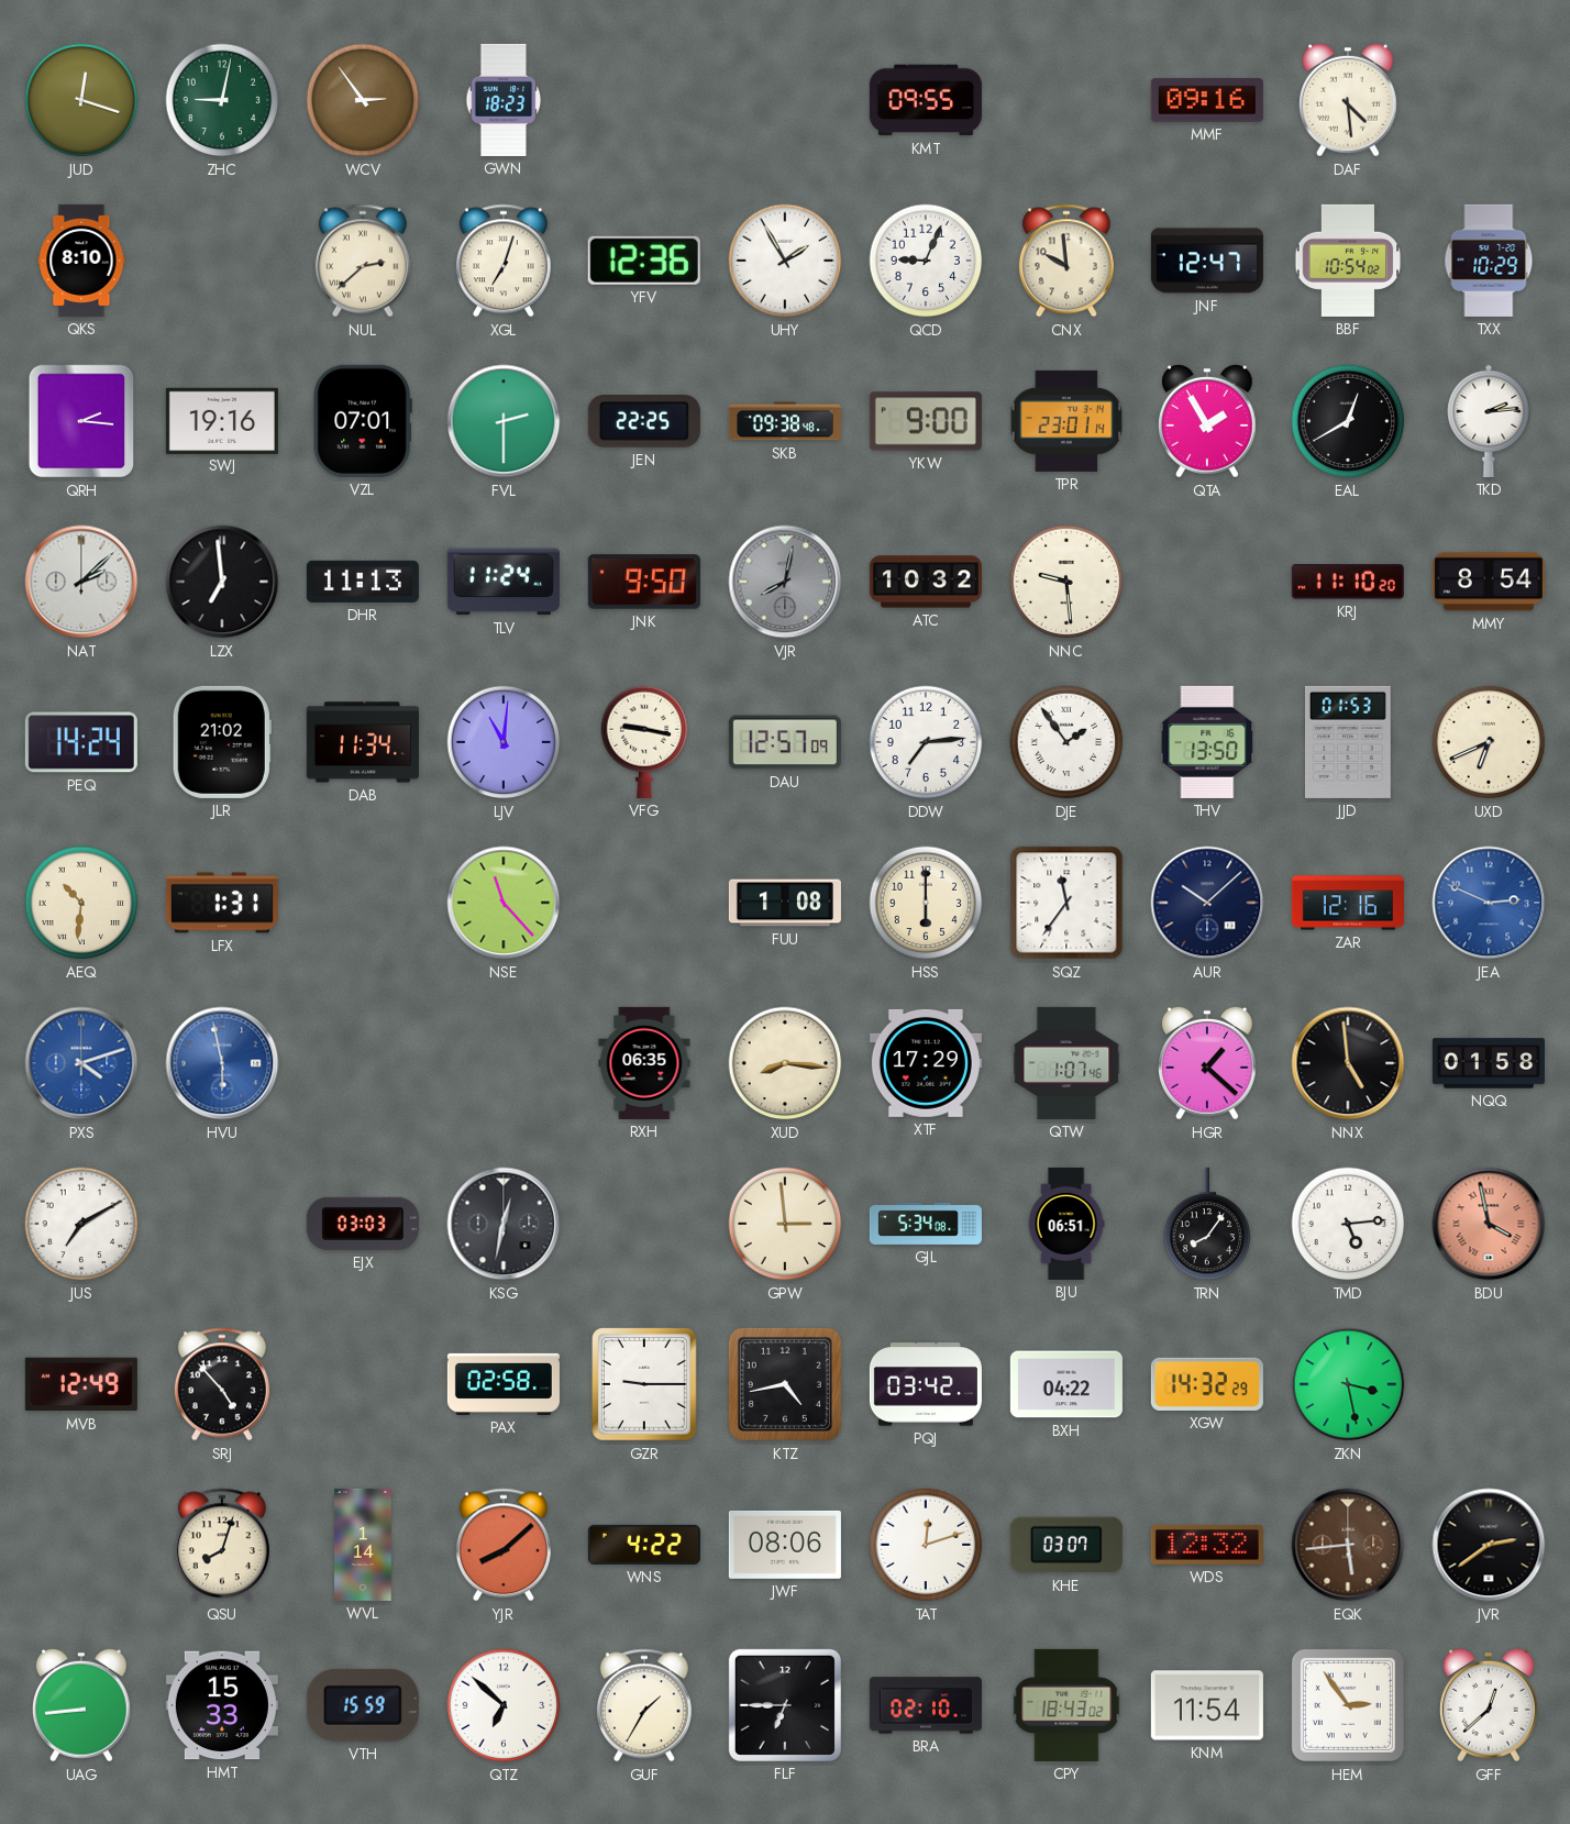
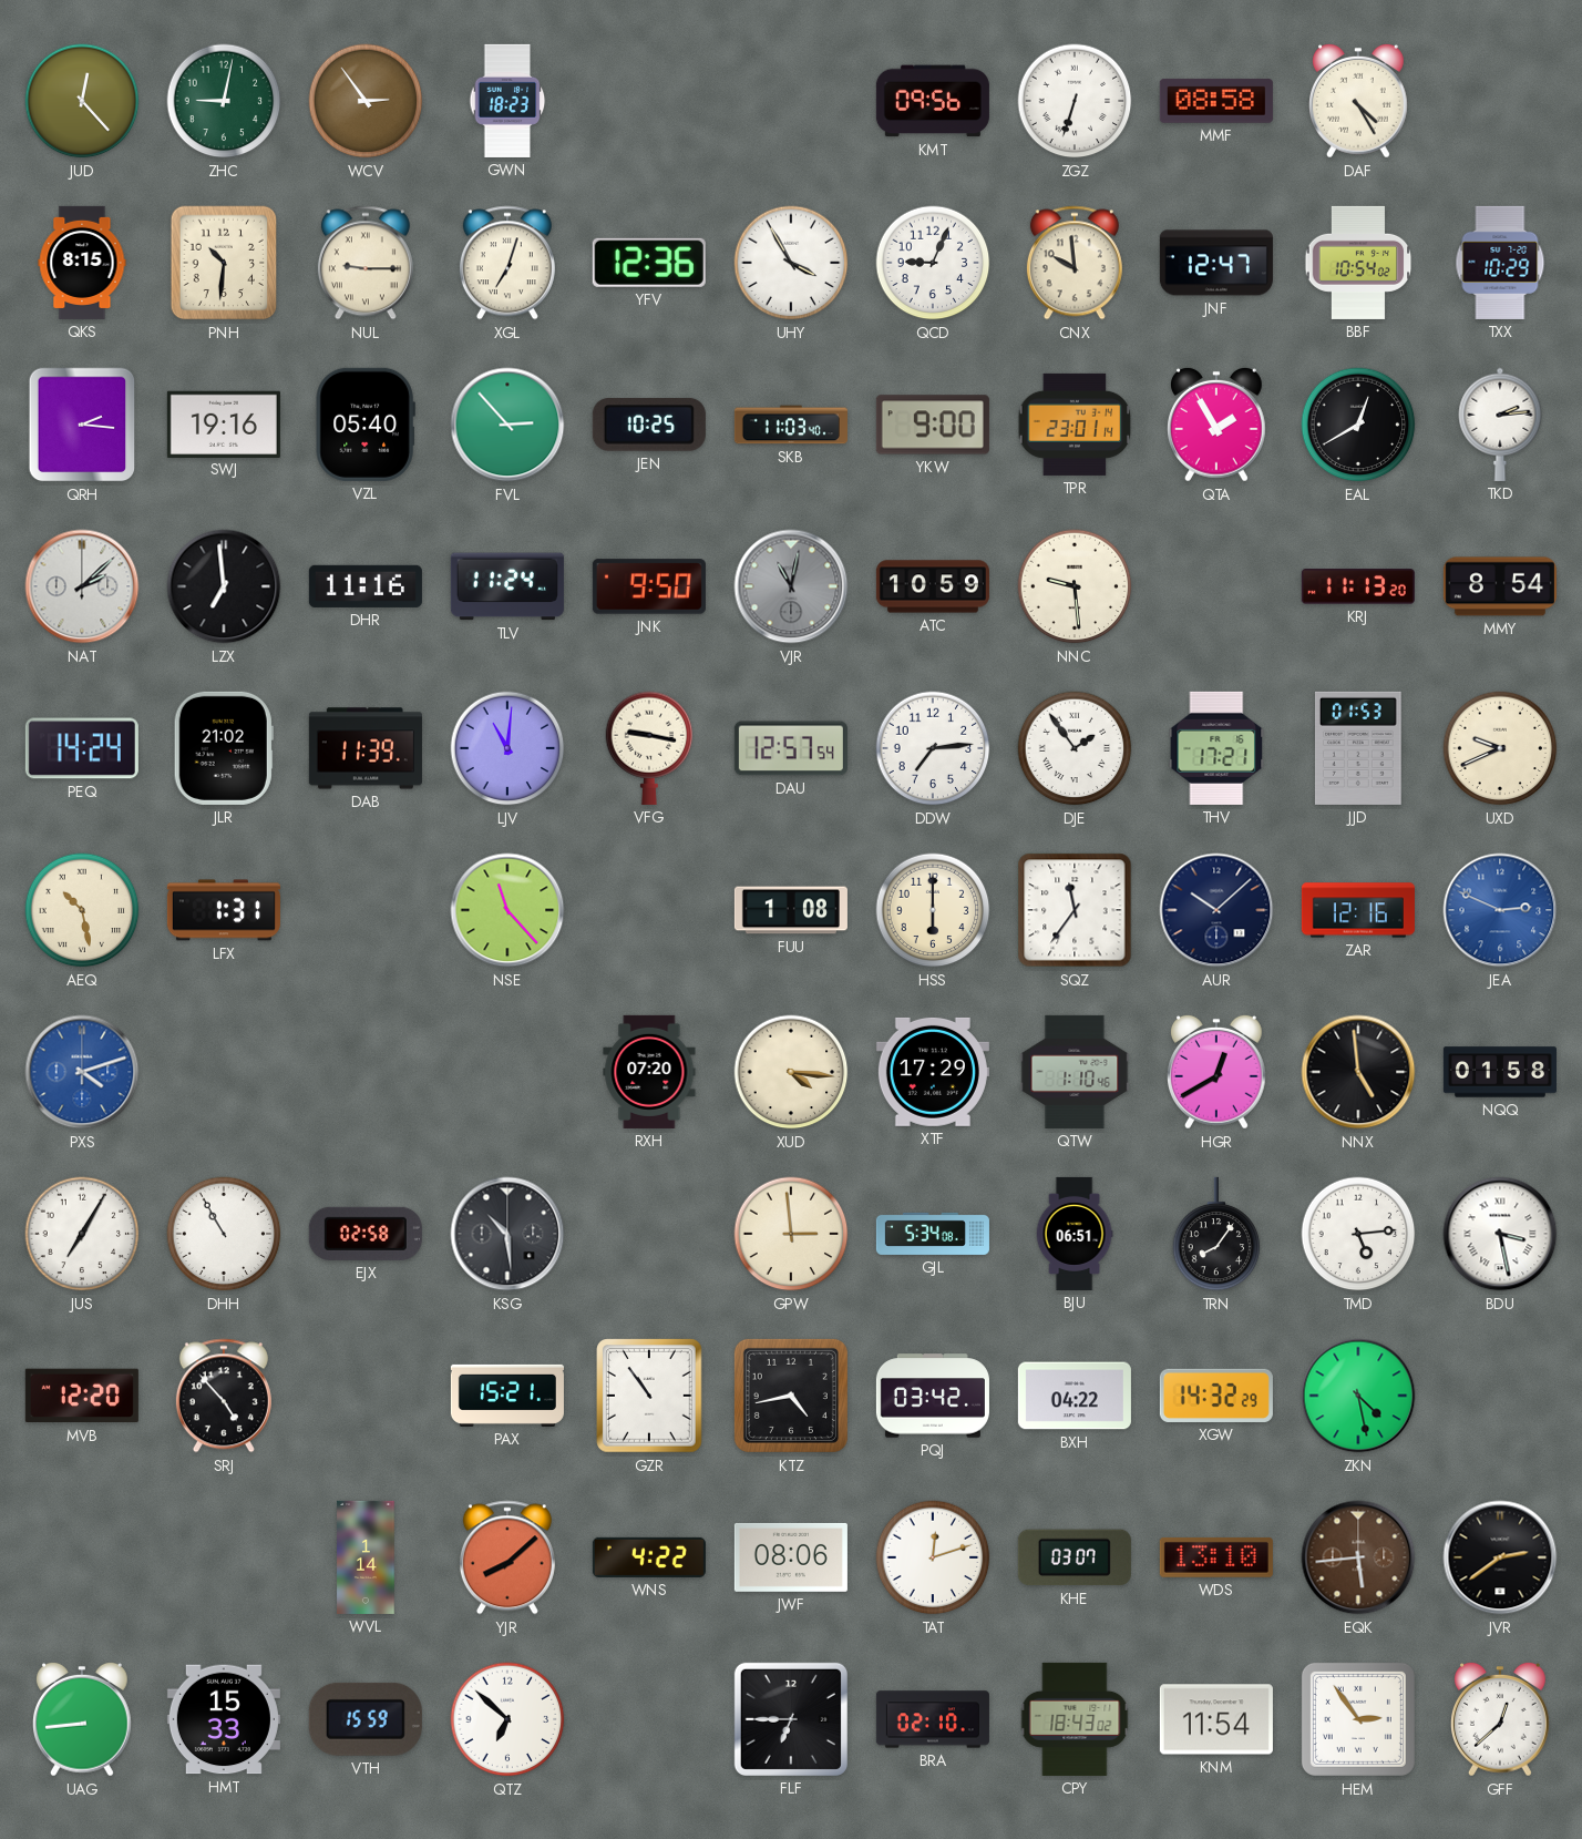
JUD: 12:18 -> 12:23 (82, 101)
KMT: 09:55 -> 09:56 (933, 101)
ZGZ: none -> 6:33 (1075, 101)
MMF: 09:16 -> 08:58 (1216, 101)
DAF: 4:29 -> 4:25 (1359, 101)
QKS: 8:10 -> 8:15 (82, 263)
PNH: none -> 10:31 (224, 263)
NUL: 2:38 -> 9:15 (366, 263)
UHY: 1:55 -> 3:55 (791, 263)
VZL: 07:01 -> 05:40 (366, 425)
FVL: 2:30 -> 2:53 (507, 425)
JEN: 22:25 -> 10:25 (649, 425)
SKB: 09:38 -> 11:03 (791, 425)
DHR: 11:13 -> 11:16 (366, 586)
VJR: 8:02 -> 11:02 (791, 586)
ATC: 10:32 -> 10:59 (933, 586)
KRJ: 11:10 -> 11:13 (1358, 586)
DAB: 11:34 -> 11:39 (366, 748)
DAU: 12:57:09 -> 12:57:54 (791, 748)
THV: 13:50 -> 17:21 (1216, 748)
UXD: 6:41 -> 9:41 (1500, 748)
AEQ: 10:31 -> 10:28 (82, 910)
HVU: 5:58 -> none (222, 1063)
RXH: 06:35 -> 07:20 (649, 1072)
XUD: 8:16 -> 4:16 (791, 1072)
QTW: 1:07 -> 1:10 (1075, 1072)
HGR: 1:22 -> 12:40 (1218, 1072)
JUS: 7:10 -> 7:05 (82, 1234)
DHH: none -> 10:55 (224, 1234)
EJX: 03:03 -> 02:58 (366, 1234)
KSG: 12:32 -> 10:29 (507, 1234)
BDU: 3:58 -> 3:28 (1500, 1234)
BDU dial: salmon -> white (1500, 1234)
MVB: 12:49 -> 12:20 (82, 1396)
PAX: 02:58 -> 15:21 (507, 1396)
GZR: 9:15 -> 10:54 (649, 1396)
ZKN: 3:28 -> 4:28 (1358, 1396)
QSU: 8:03 -> none (222, 1545)
WDS: 12:32 -> 13:10 (1216, 1557)
GUF: 1:35 -> none (644, 1705)
